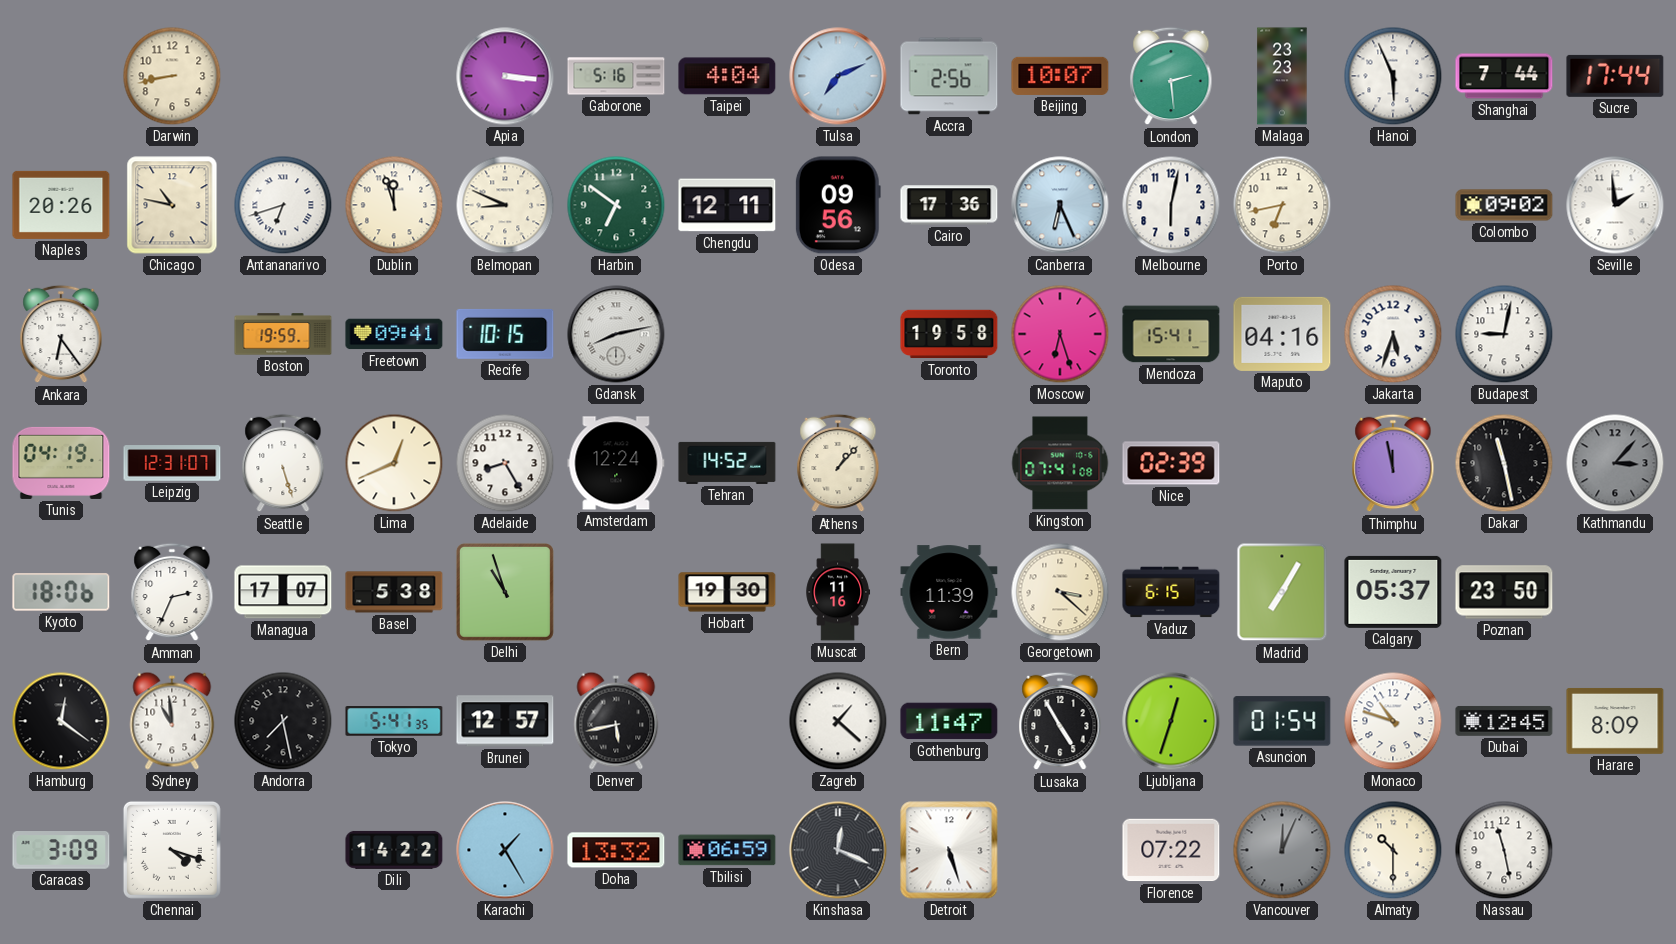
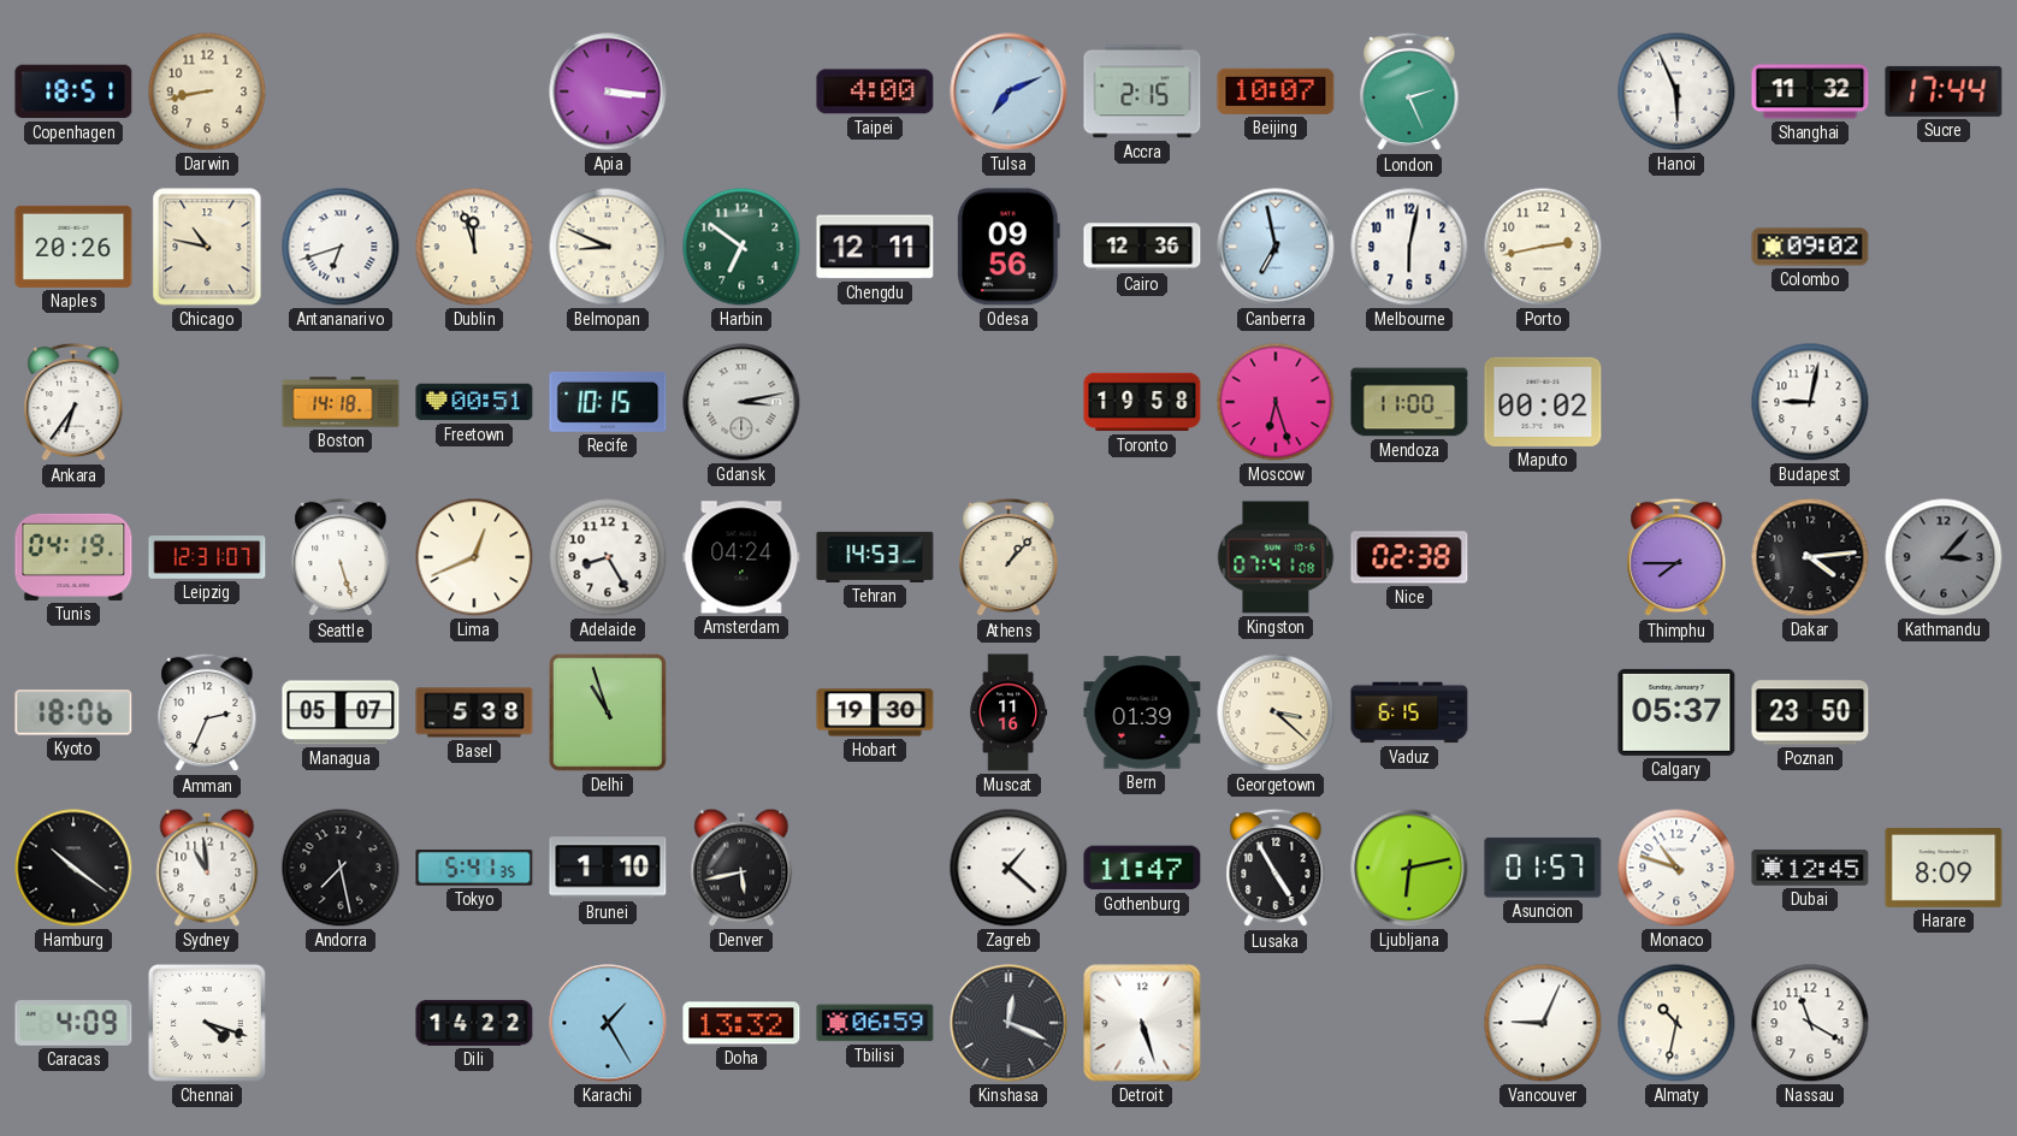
Copenhagen: none -> 18:51 (73, 91)
Gaborone: 5:16 -> none (616, 76)
Taipei: 4:04 -> 4:00 (875, 91)
Accra: 2:56 -> 2:15 (1142, 91)
London: 2:29 -> 2:26 (1409, 91)
Malaga: 23:23 -> none (1282, 76)
Shanghai: 7:44 -> 11:32 (1810, 91)
Cairo: 17:36 -> 12:36 (1142, 247)
Canberra: 6:26 -> 6:58 (1276, 247)
Porto: 6:43 -> 2:43 (1543, 247)
Seville: 1:59 -> none (1615, 205)
Ankara: 6:24 -> 6:36 (73, 402)
Boston: 19:59 -> 14:18 (341, 402)
Freetown: 09:41 -> 00:51 (474, 402)
Gdansk: 8:13 -> 3:13 (741, 402)
Mendoza: 15:41 -> 11:00 (1409, 402)
Maputo: 04:16 -> 00:02 (1543, 402)
Jakarta: 5:33 -> none (1393, 334)
Amsterdam: 12:24 -> 04:24 (741, 557)
Tehran: 14:52 -> 14:53 (875, 557)
Nice: 02:39 -> 02:38 (1409, 557)
Thimphu: 11:58 -> 7:45 (1676, 557)
Dakar: 11:28 -> 4:14 (1810, 557)
Managua: 17:07 -> 05:07 (341, 712)
Bern: 11:39 -> 01:39 (1142, 712)
Madrid: 7:05 -> none (1282, 592)
Hamburg: 12:21 -> 10:21 (73, 868)
Brunei: 12:57 -> 1:10 (608, 868)
Ljubljana: 12:33 -> 6:13 (1409, 868)
Asuncion: 01:54 -> 01:57 (1543, 868)
Caracas: 3:09 -> 4:09 (73, 1024)
Florence: 07:22 -> none (1171, 850)
Vancouver: 12:04 -> 9:04 (1543, 1023)
Vancouver dial: grey -> white (1543, 1023)
Almaty: 10:30 -> 10:32 (1676, 1023)
Nassau: 11:28 -> 11:20 (1810, 1023)
